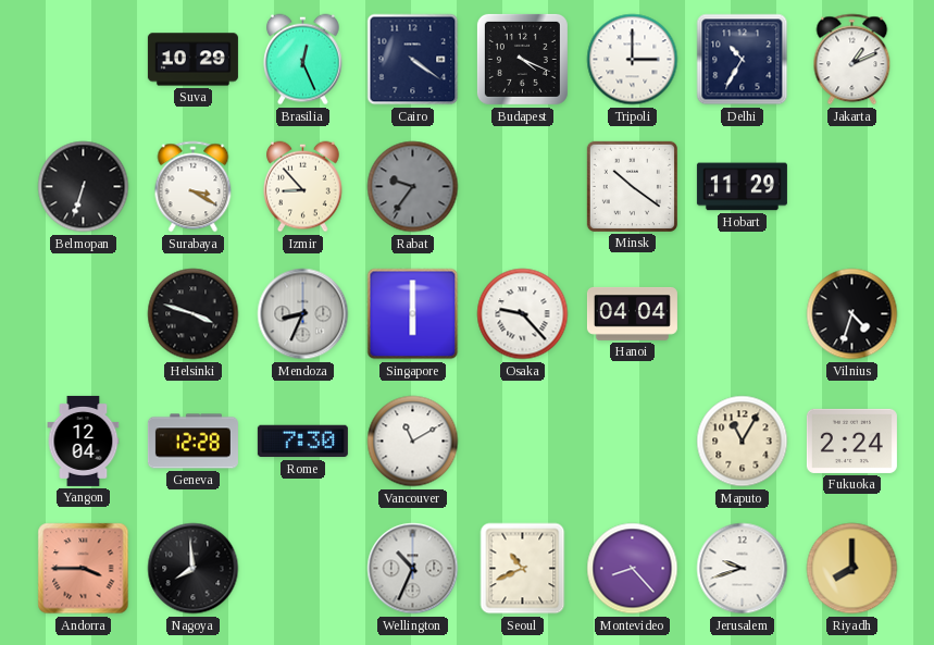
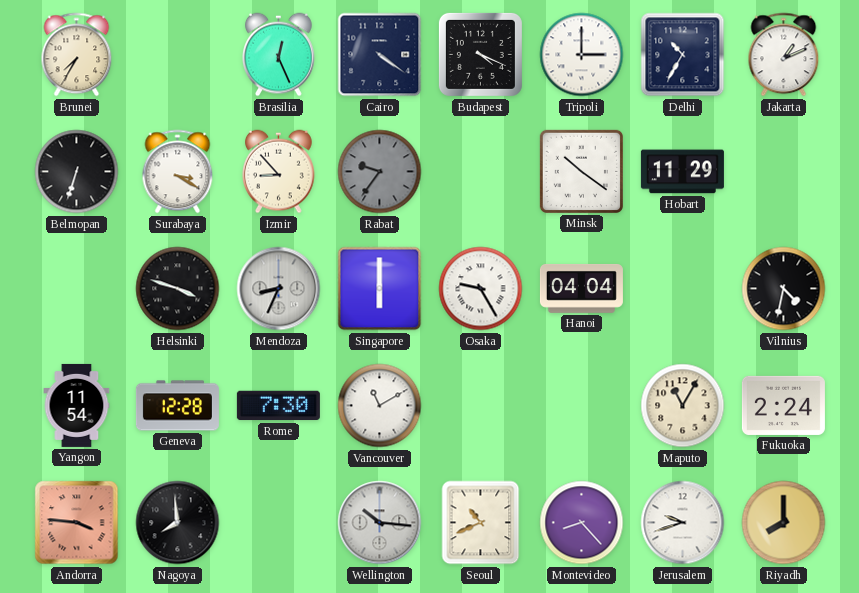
Brunei: none -> 7:35 (77, 55)
Suva: 10:29 -> none (192, 60)
Osaka: 9:23 -> 9:25 (481, 289)
Vilnius: 4:33 -> 4:32 (784, 289)
Yangon: 12:04 -> 11:54 (77, 405)
Andorra: 3:45 -> 3:46 (77, 523)
Wellington: 10:34 -> 10:16 (380, 523)
